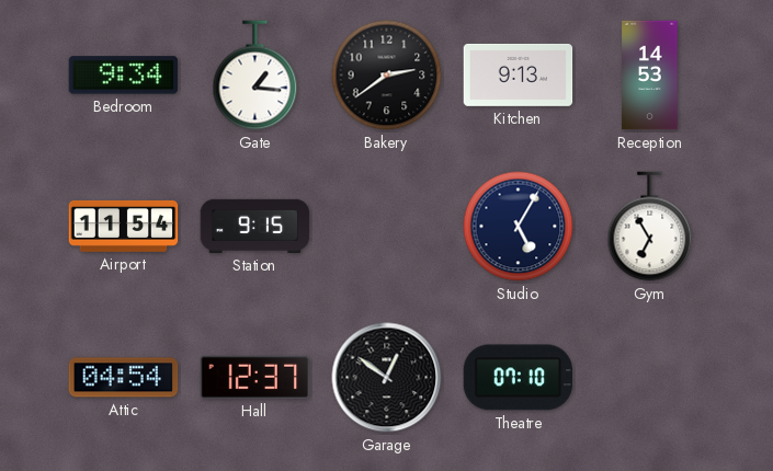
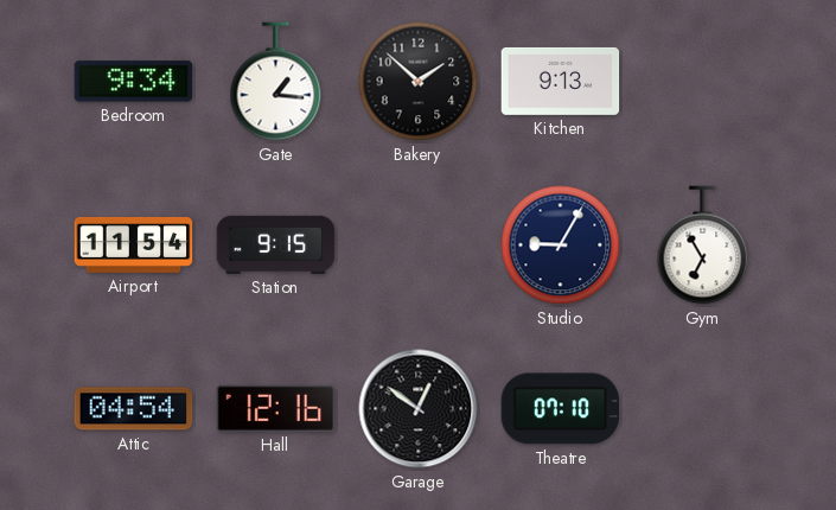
Bakery: 2:39 -> 1:52 (419, 82)
Reception: 14:53 -> none (650, 76)
Studio: 5:05 -> 9:05 (561, 246)
Hall: 12:37 -> 12:16 (276, 408)
